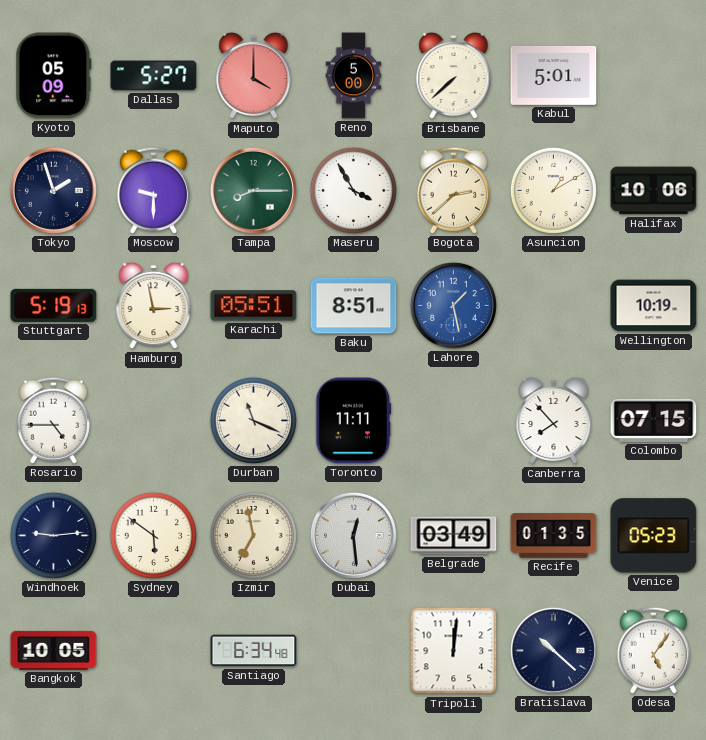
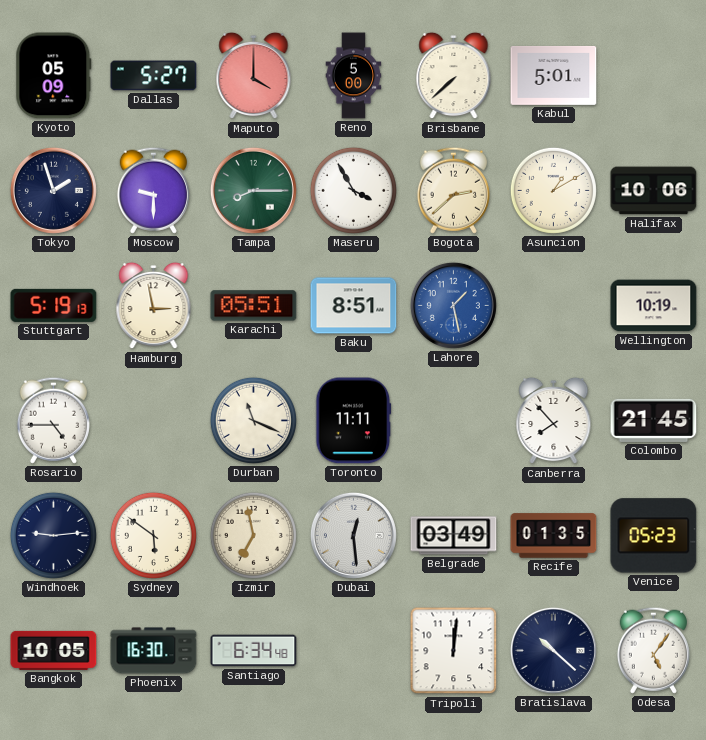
Colombo: 07:15 -> 21:45 (654, 420)
Phoenix: none -> 16:30 (154, 651)
